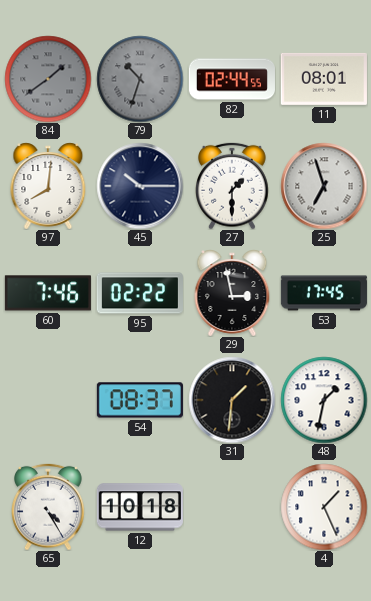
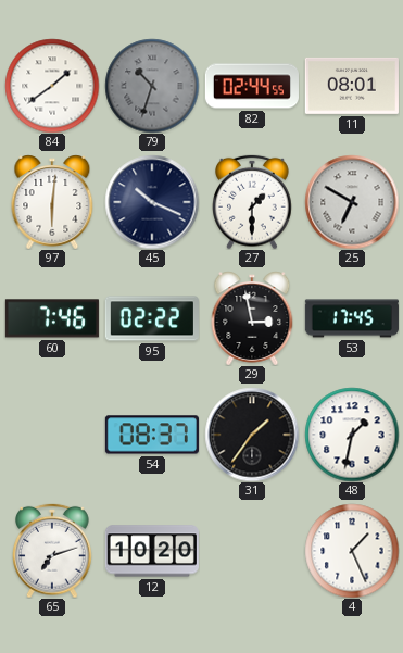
84 dial: grey -> white (52, 86)
97: 8:01 -> 6:01 (52, 202)
45: 10:15 -> 10:19 (152, 202)
25: 6:57 -> 6:50 (352, 202)
31: 1:31 -> 1:36 (252, 435)
65: 4:25 -> 7:12 (53, 551)
12: 10:18 -> 10:20 (152, 551)
